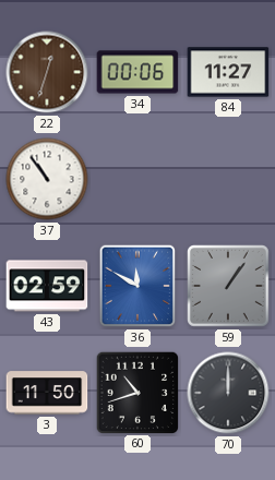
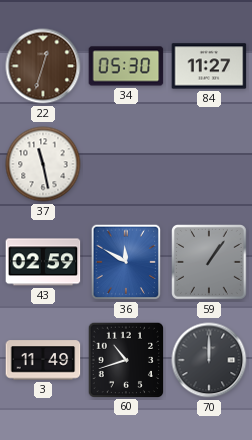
34: 00:06 -> 05:30 (126, 66)
37: 10:54 -> 11:28 (43, 164)
3: 11:50 -> 11:49 (43, 360)
